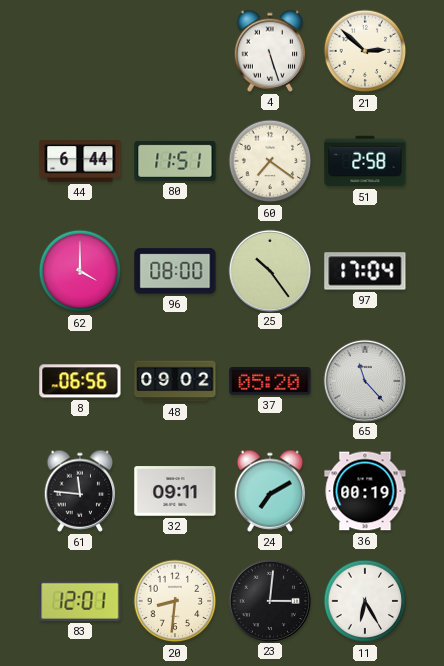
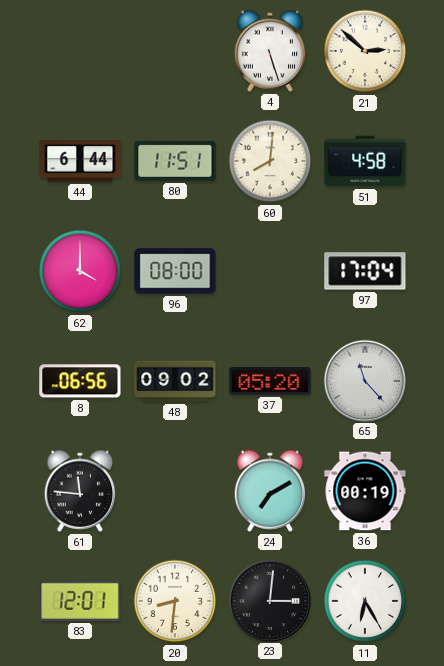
60: 7:21 -> 8:01 (270, 161)
51: 2:58 -> 4:58 (365, 161)
25: 10:24 -> none (269, 270)
32: 09:11 -> none (175, 491)
